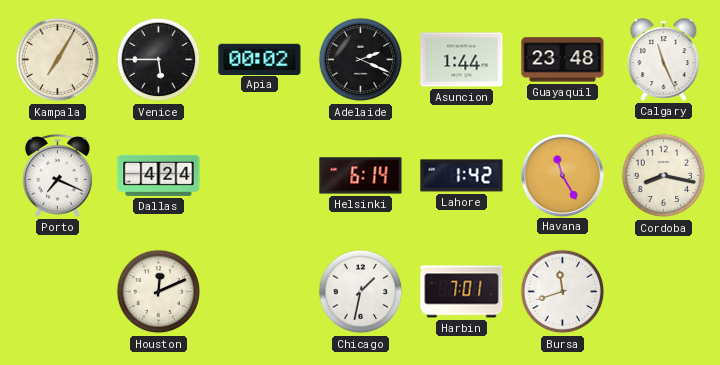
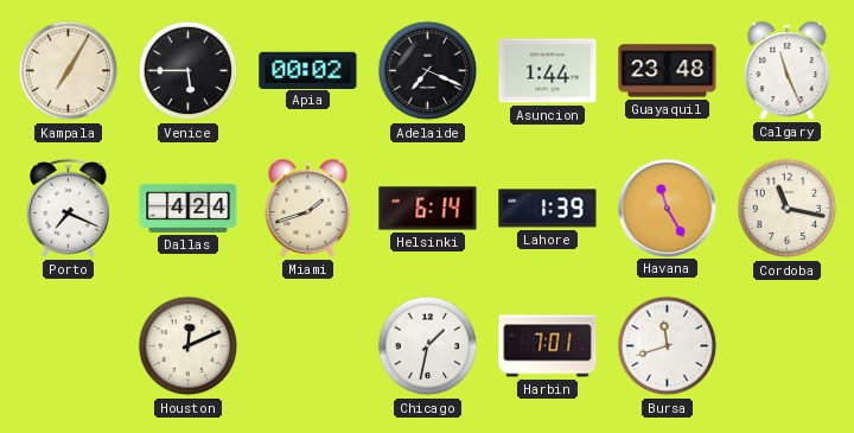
Adelaide: 2:19 -> 7:19 (428, 71)
Miami: none -> 1:42 (308, 209)
Lahore: 1:42 -> 1:39 (548, 209)
Cordoba: 8:17 -> 11:17 (788, 209)
